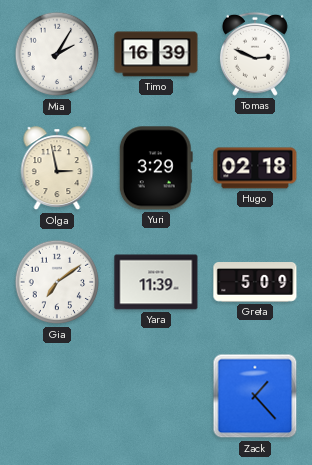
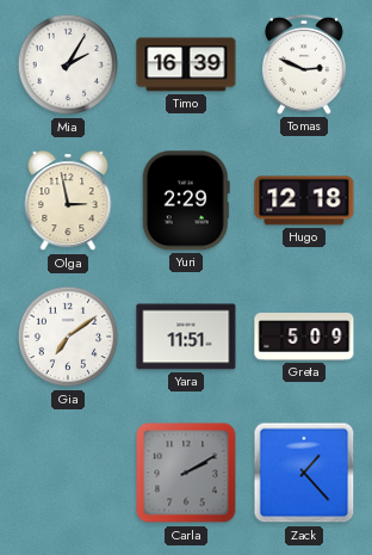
Yuri: 3:29 -> 2:29 (186, 201)
Hugo: 02:18 -> 12:18 (304, 201)
Yara: 11:39 -> 11:51 (186, 337)
Carla: none -> 2:10 (186, 473)
